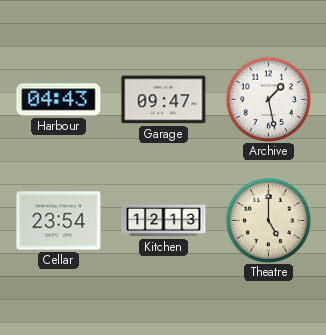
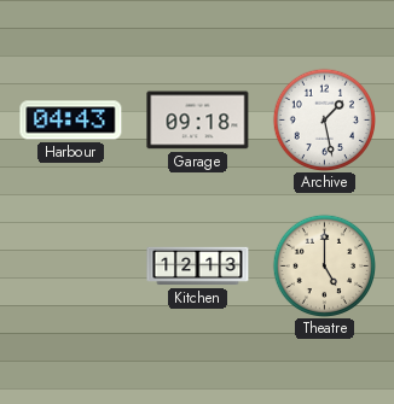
Garage: 09:47 -> 09:18 (198, 121)
Cellar: 23:54 -> none (59, 221)
